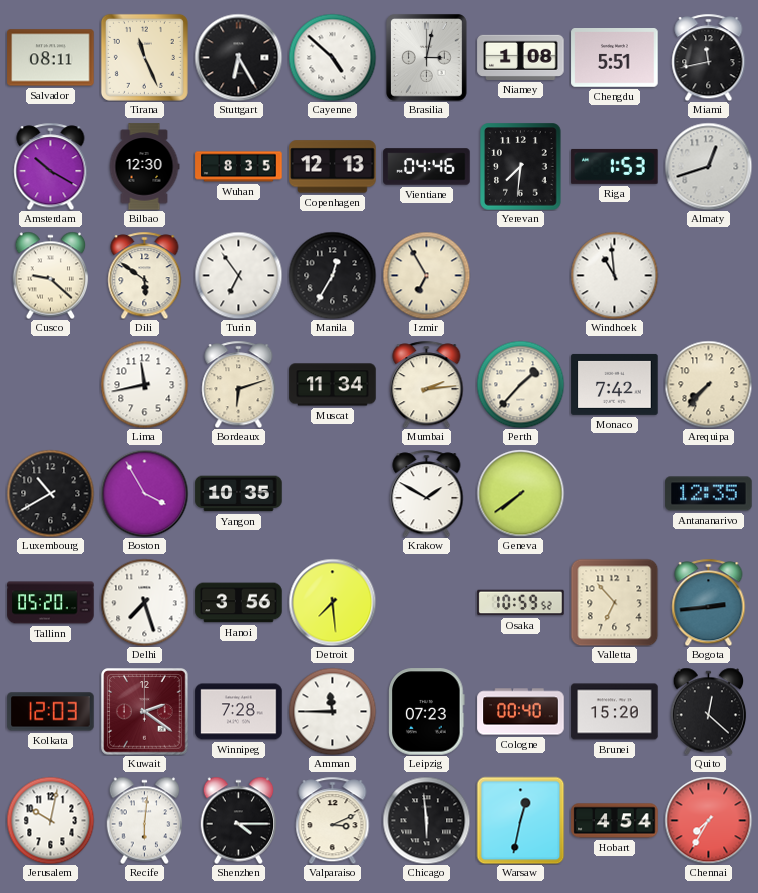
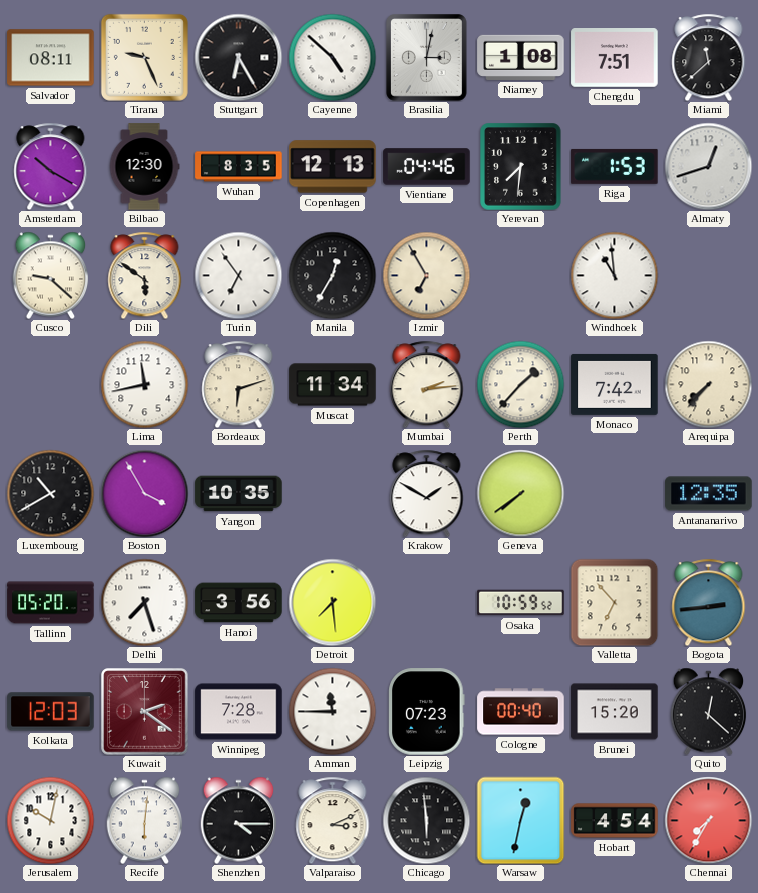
Tirana: 11:26 -> 9:26 (144, 57)
Chengdu: 5:51 -> 7:51 (615, 58)
Miami: 11:43 -> 11:38 (709, 57)
